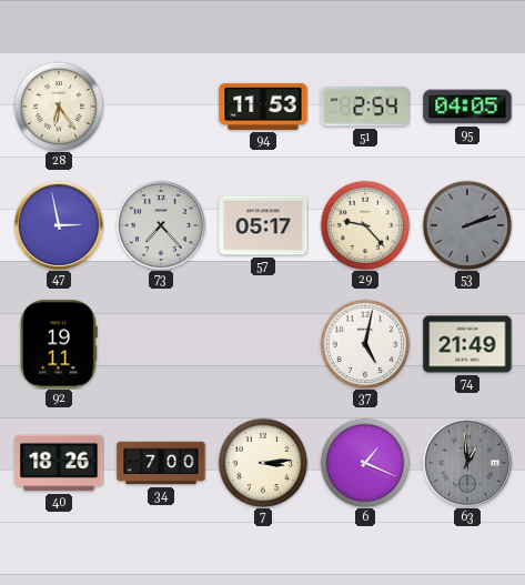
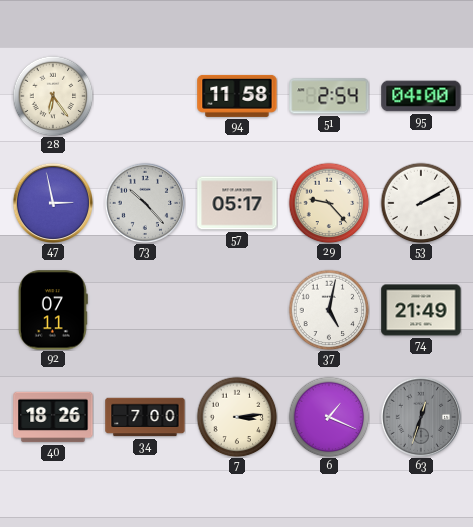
94: 11:53 -> 11:58 (237, 96)
95: 04:05 -> 04:00 (421, 96)
73: 7:23 -> 10:23 (144, 202)
53: 2:12 -> 2:10 (421, 203)
53 dial: grey -> white (421, 203)
92: 19:11 -> 07:11 (53, 310)
63: 12:59 -> 12:33 (420, 416)
